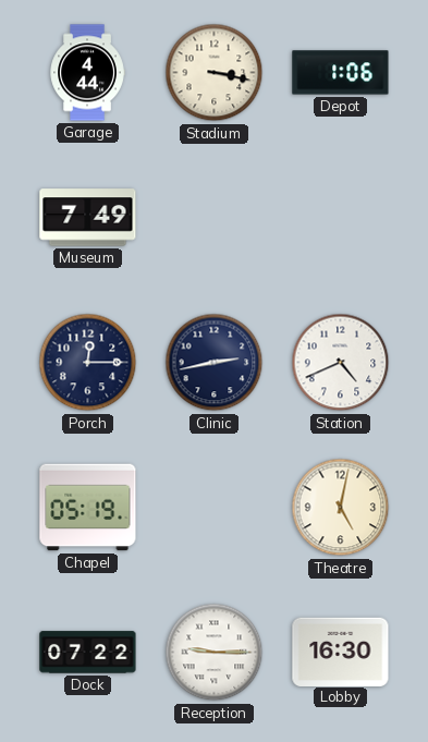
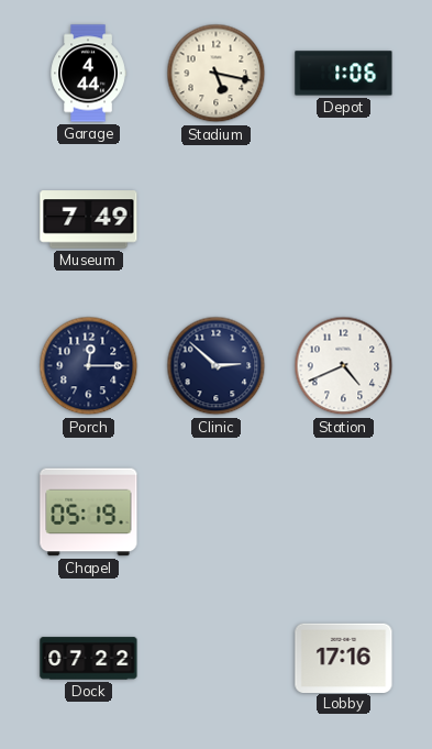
Stadium: 3:17 -> 5:17 (217, 74)
Clinic: 2:43 -> 2:52 (217, 366)
Theatre: 5:02 -> none (341, 508)
Reception: 9:15 -> none (215, 653)
Lobby: 16:30 -> 17:16 (344, 658)
